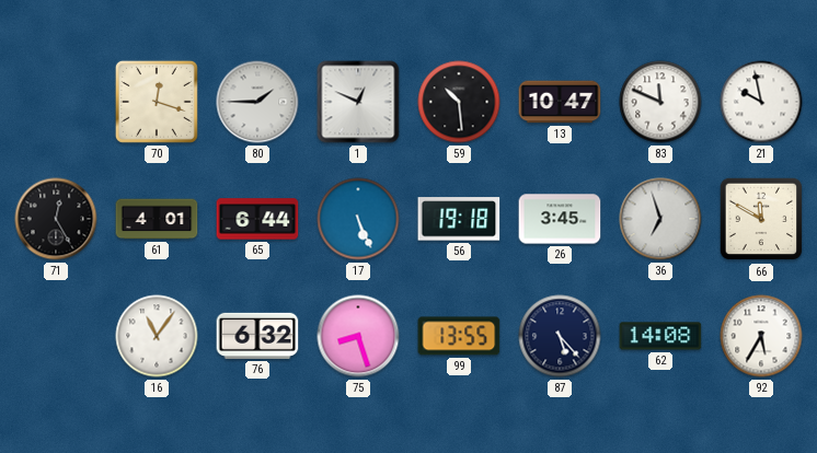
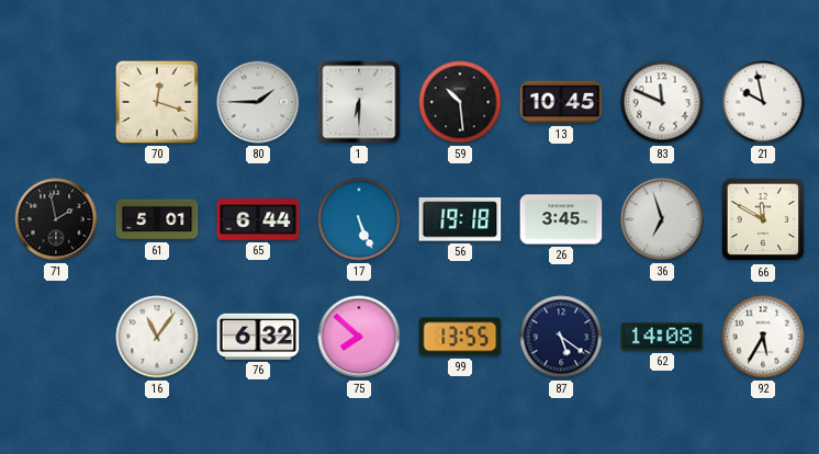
1: 12:49 -> 6:30 (359, 102)
13: 10:47 -> 10:45 (561, 102)
71: 12:25 -> 1:58 (56, 219)
61: 4:01 -> 5:01 (157, 219)
75: 8:27 -> 7:52 (359, 337)
87: 5:23 -> 5:21 (561, 337)
